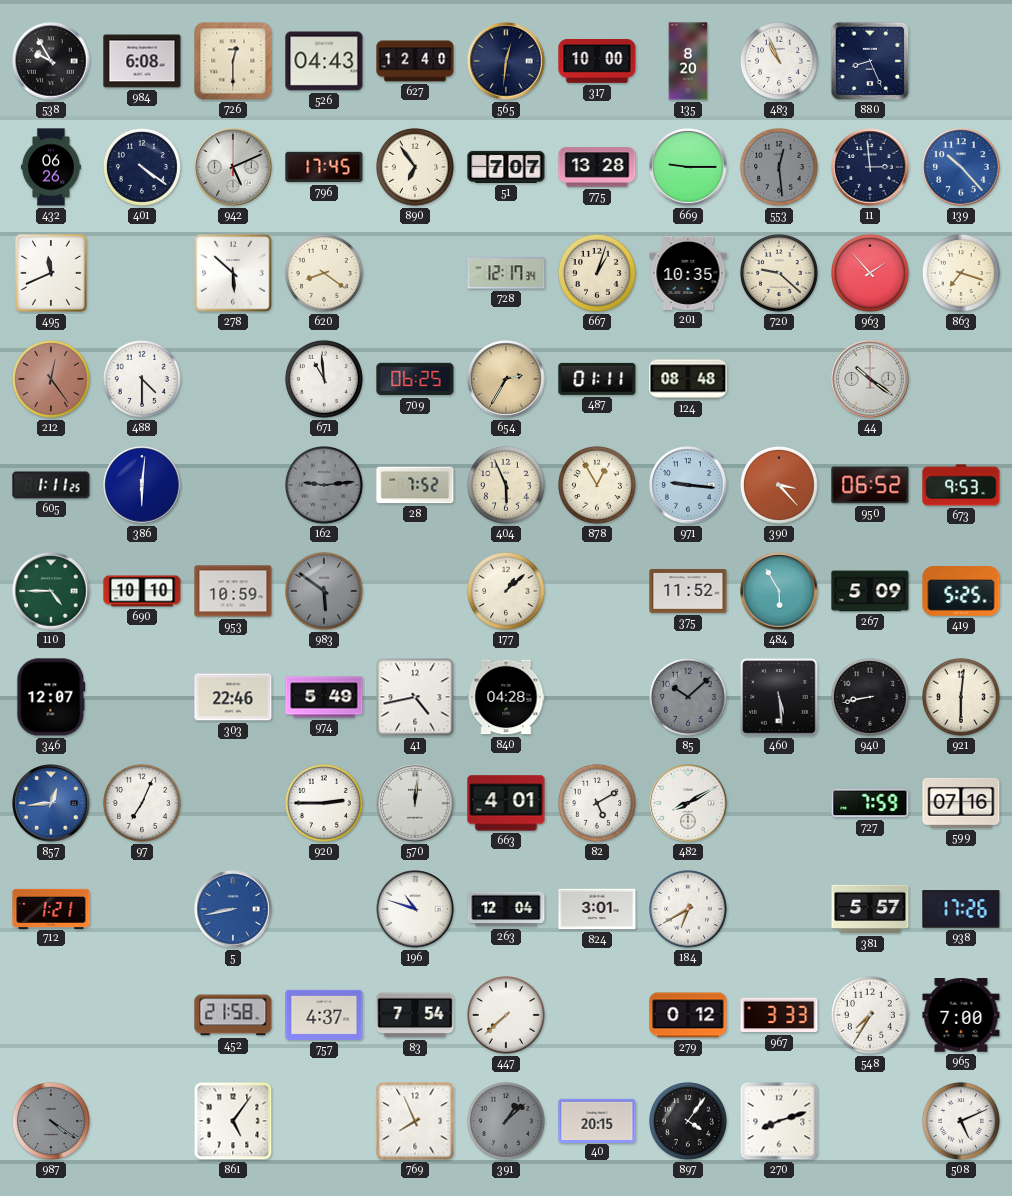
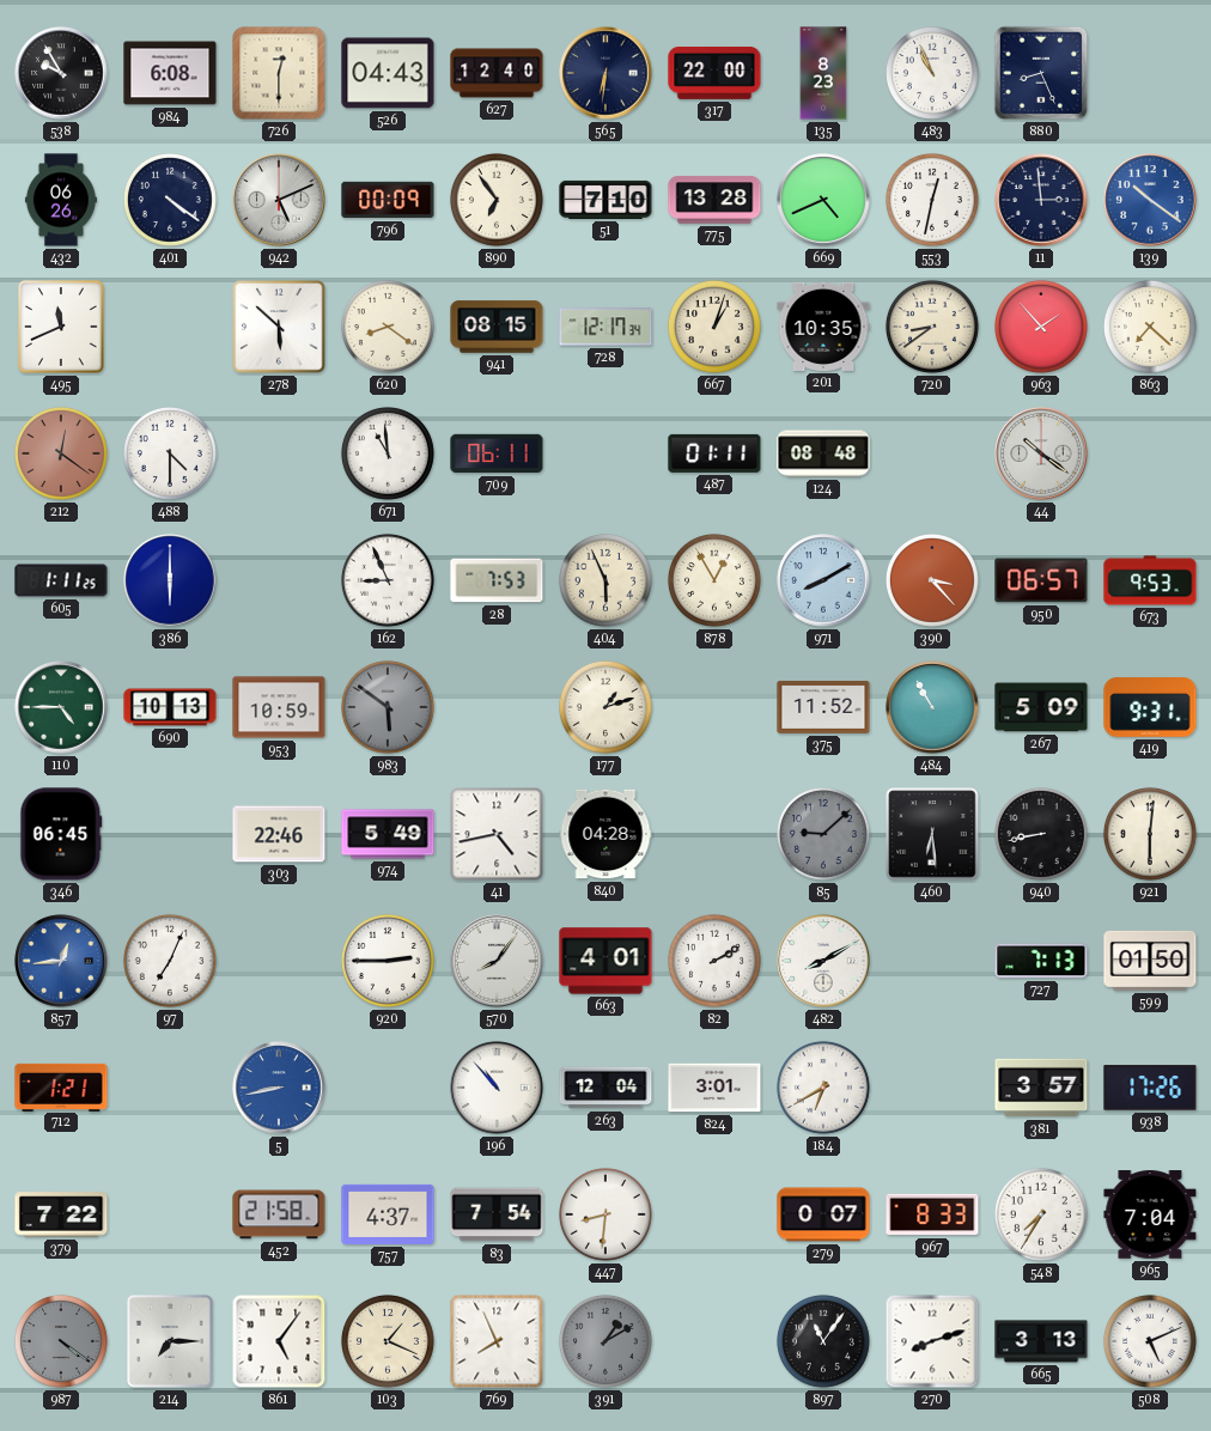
565: 12:31 -> 6:31 (605, 73)
317: 10:00 -> 22:00 (714, 73)
135: 8:20 -> 8:23 (823, 73)
796: 17:45 -> 00:09 (388, 200)
51: 7:07 -> 7:10 (605, 200)
669: 9:15 -> 4:41 (823, 200)
553: 12:29 -> 12:32 (932, 200)
553 dial: grey -> white (932, 200)
139: 10:23 -> 10:21 (1150, 200)
941: none -> 08:15 (497, 327)
720: 9:22 -> 8:39 (932, 327)
863: 7:18 -> 7:22 (1150, 327)
212: 12:24 -> 12:21 (61, 453)
709: 06:25 -> 06:11 (497, 453)
654: 2:35 -> none (506, 379)
386: 6:01 -> 6:00 (170, 580)
162: 9:14 -> 8:56 (388, 580)
162 dial: grey -> white (388, 580)
28: 7:52 -> 7:53 (497, 580)
971: 9:16 -> 8:10 (823, 580)
950: 06:52 -> 06:57 (1041, 580)
690: 10:10 -> 10:13 (170, 707)
177: 1:08 -> 1:12 (605, 707)
484: 5:55 -> 10:55 (932, 707)
419: 5:25 -> 9:31 (1150, 707)
346: 12:07 -> 06:45 (61, 834)
85: 10:08 -> 9:08 (823, 834)
460: 5:29 -> 6:29 (932, 834)
570: 12:01 -> 8:06 (497, 961)
82: 5:10 -> 2:10 (714, 961)
727: 7:59 -> 7:13 (1041, 961)
599: 07:16 -> 01:50 (1150, 961)
196: 10:48 -> 10:53 (497, 1088)
381: 5:57 -> 3:57 (1041, 1088)
379: none -> 7:22 (61, 1214)
447: 7:38 -> 8:31 (605, 1214)
279: 0:12 -> 0:07 (823, 1214)
967: 3:33 -> 8:33 (932, 1214)
965: 7:00 -> 7:04 (1150, 1214)
214: none -> 7:15 (171, 1342)
103: none -> 1:19 (388, 1341)
391: 1:08 -> 1:10 (605, 1341)
40: 20:15 -> none (597, 1120)
897: 4:06 -> 11:06 (823, 1341)
665: none -> 3:13 (1041, 1341)
